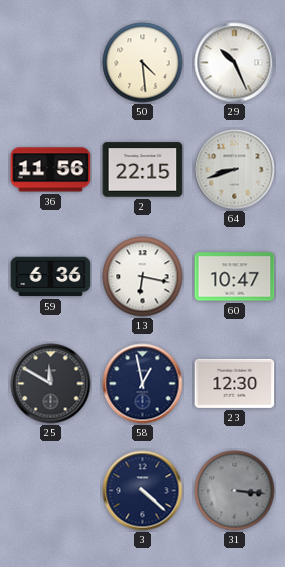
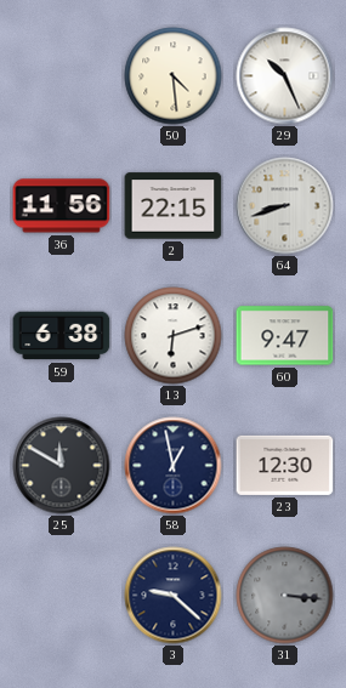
59: 6:36 -> 6:38 (62, 336)
13: 6:17 -> 6:12 (174, 336)
60: 10:47 -> 9:47 (285, 336)
3: 4:22 -> 9:22 (174, 596)
